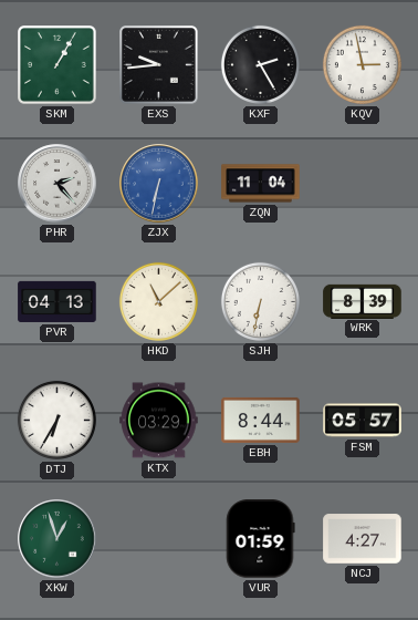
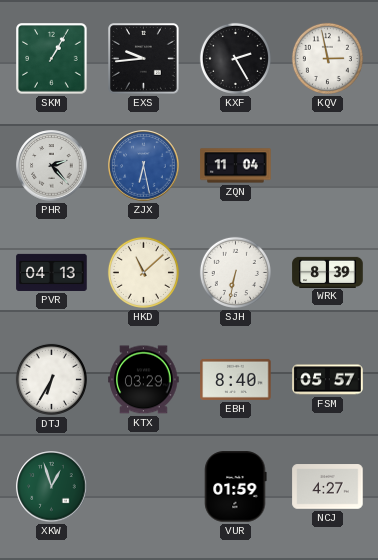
ZJX: 6:32 -> 6:28 (144, 166)
EBH: 8:44 -> 8:40 (236, 379)
